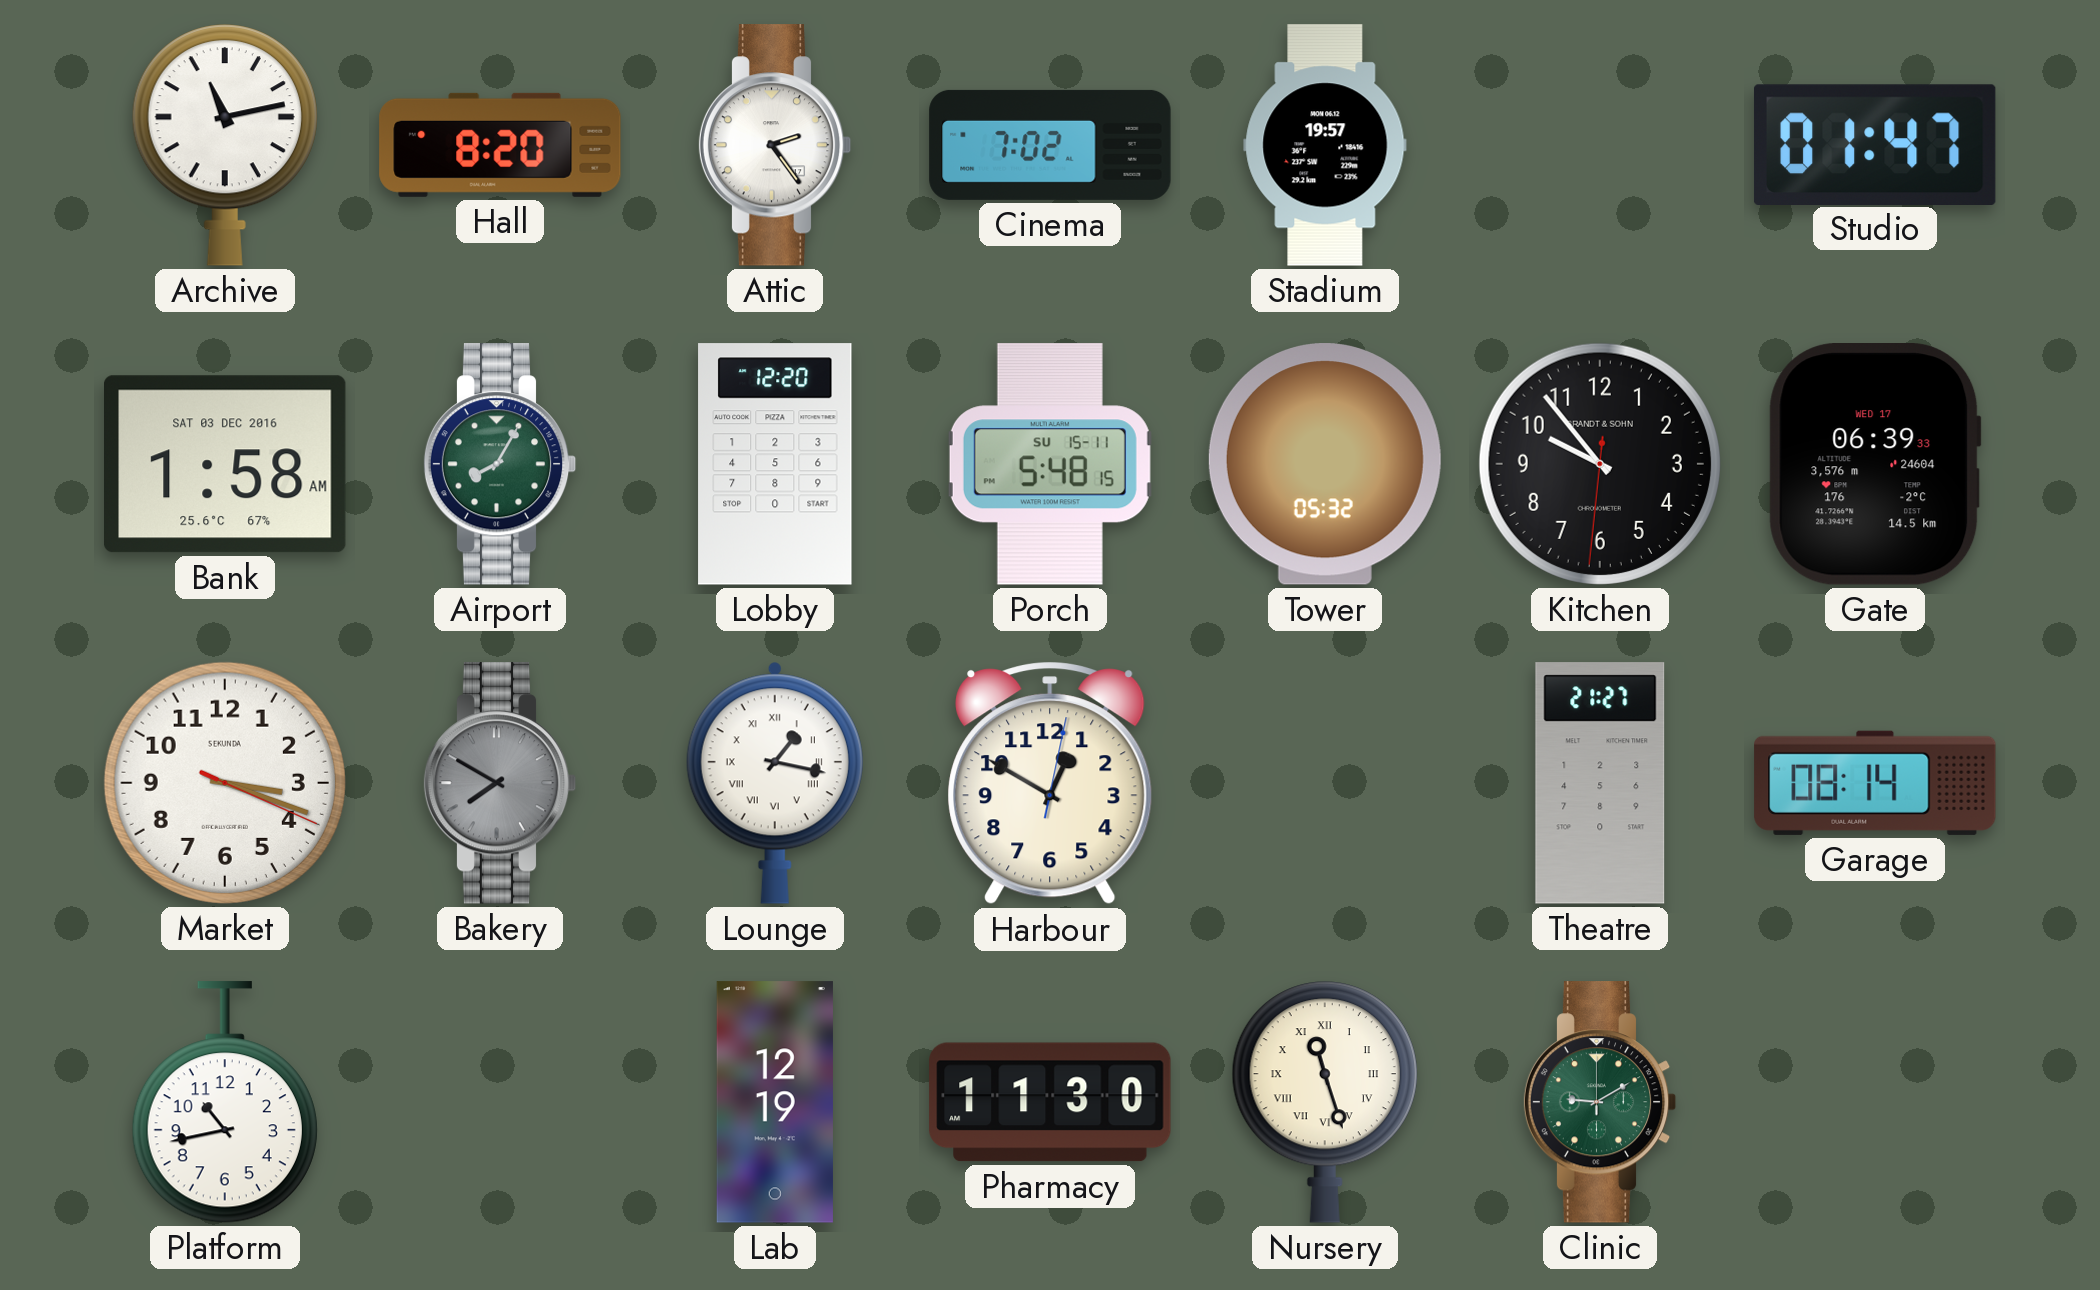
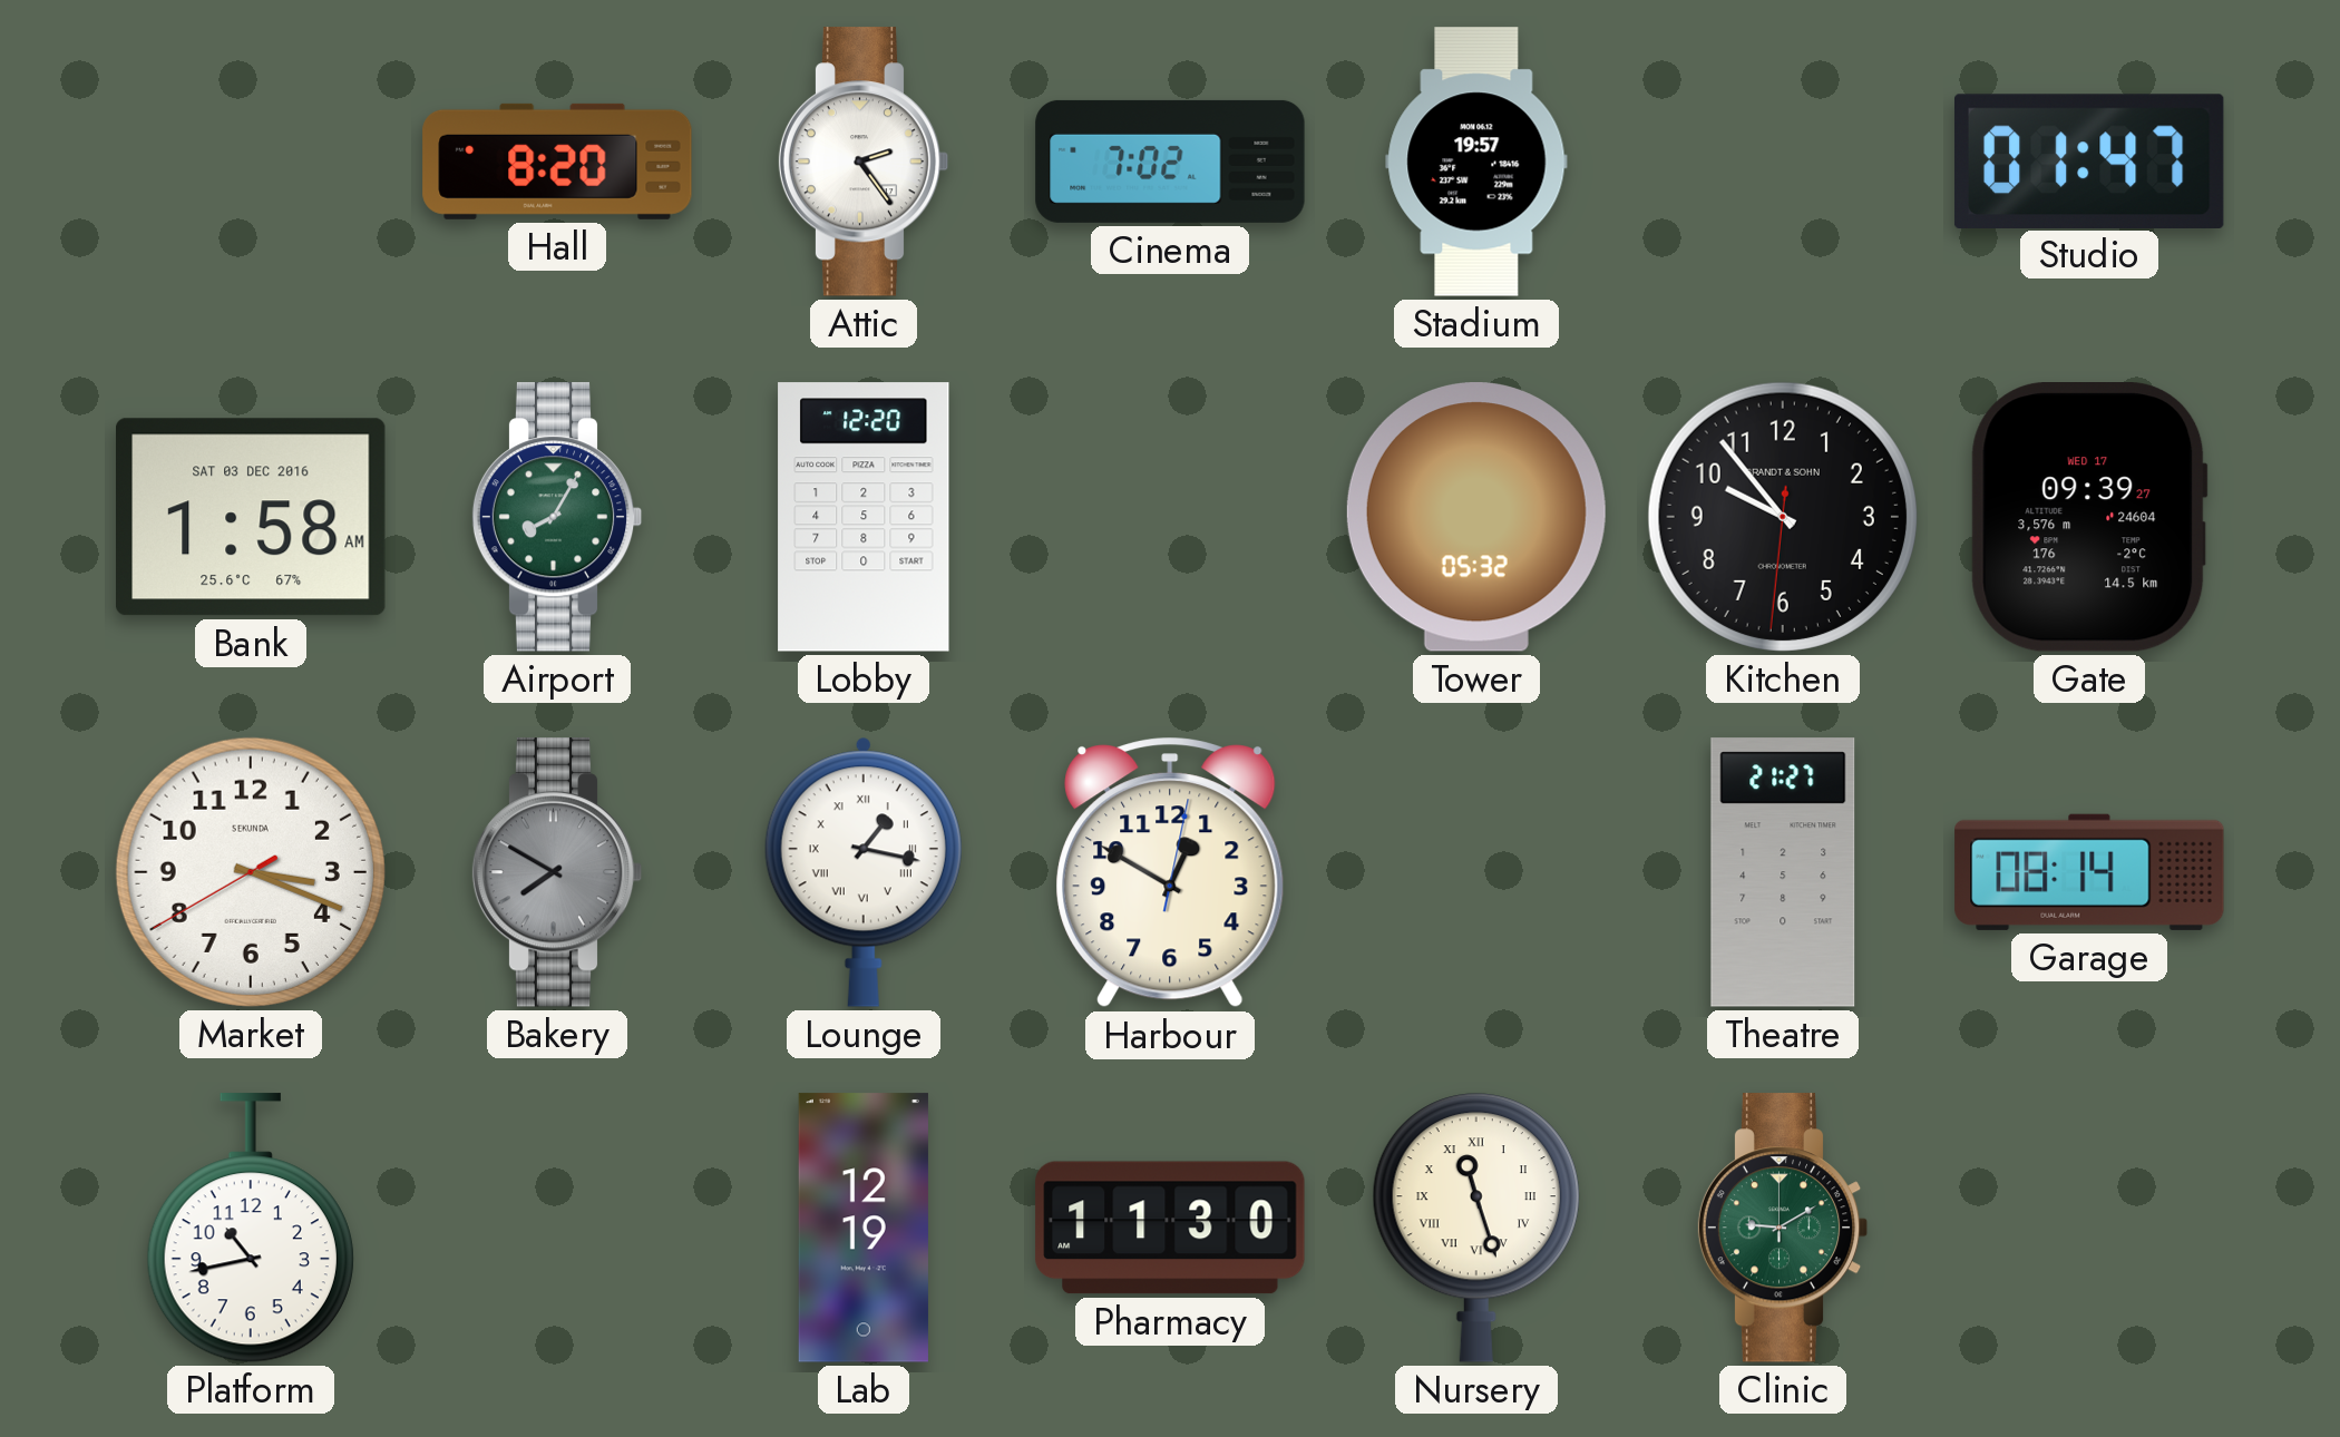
Archive: 11:13 -> none (225, 145)
Porch: 5:48 -> none (1050, 464)
Gate: 06:39 -> 09:39 (2089, 518)
Market: 3:18:19 -> 3:18:40 (251, 872)
